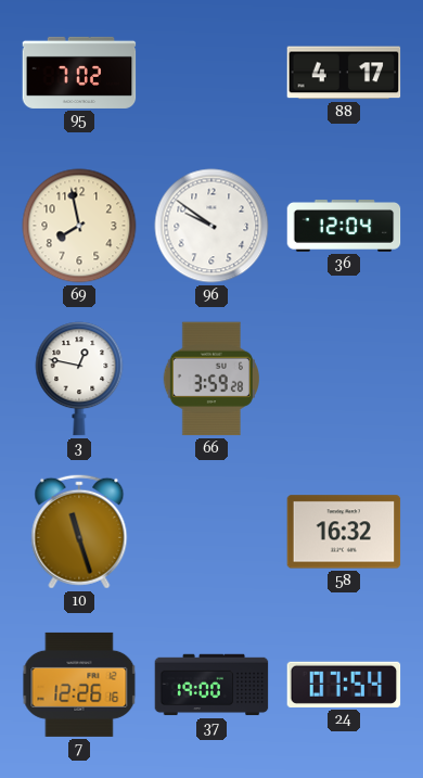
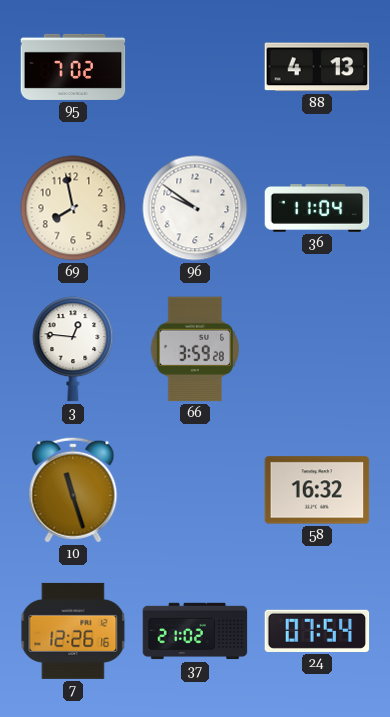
88: 4:17 -> 4:13 (317, 67)
36: 12:04 -> 11:04 (317, 209)
3: 12:47 -> 12:46 (73, 349)
37: 19:00 -> 21:02 (195, 631)
